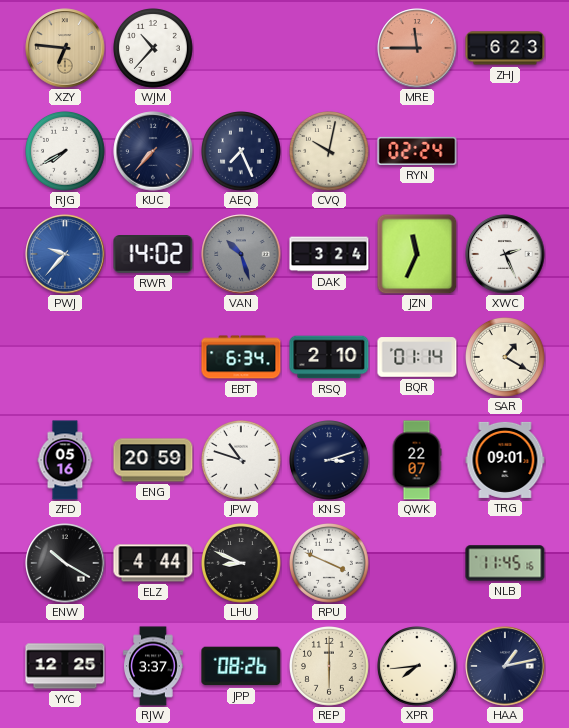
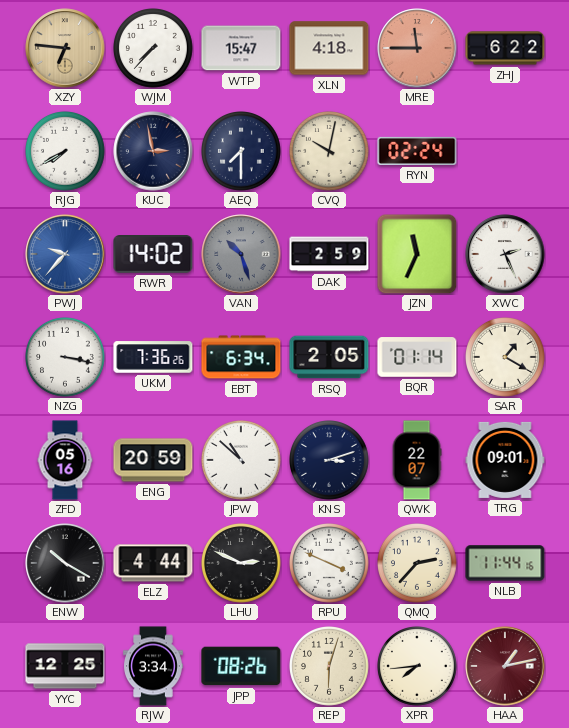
WJM: 10:37 -> 7:37 (154, 49)
WTP: none -> 15:47 (241, 48)
XLN: none -> 4:18 (329, 48)
ZHJ: 6:23 -> 6:22 (505, 48)
KUC: 7:37 -> 2:58 (153, 151)
AEQ: 7:26 -> 7:30 (242, 152)
DAK: 3:24 -> 2:59 (329, 254)
NZG: none -> 3:17 (66, 358)
UKM: none -> 7:36 (153, 357)
RSQ: 2:10 -> 2:05 (329, 357)
JPW: 10:48 -> 10:52 (242, 461)
LHU: 8:49 -> 2:49 (242, 564)
QMQ: none -> 2:37 (418, 564)
NLB: 11:45 -> 11:44 (505, 563)
RJW: 3:37 -> 3:34 (153, 666)
REP: 6:00 -> 6:03 (330, 667)
HAA dial: navy -> burgundy (505, 666)
